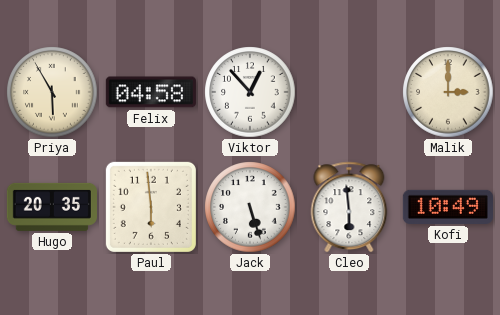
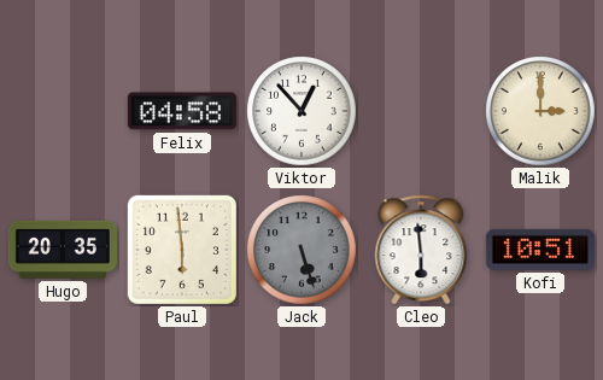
Priya: 5:55 -> none (52, 92)
Jack dial: white -> grey (301, 250)
Kofi: 10:49 -> 10:51 (540, 250)
